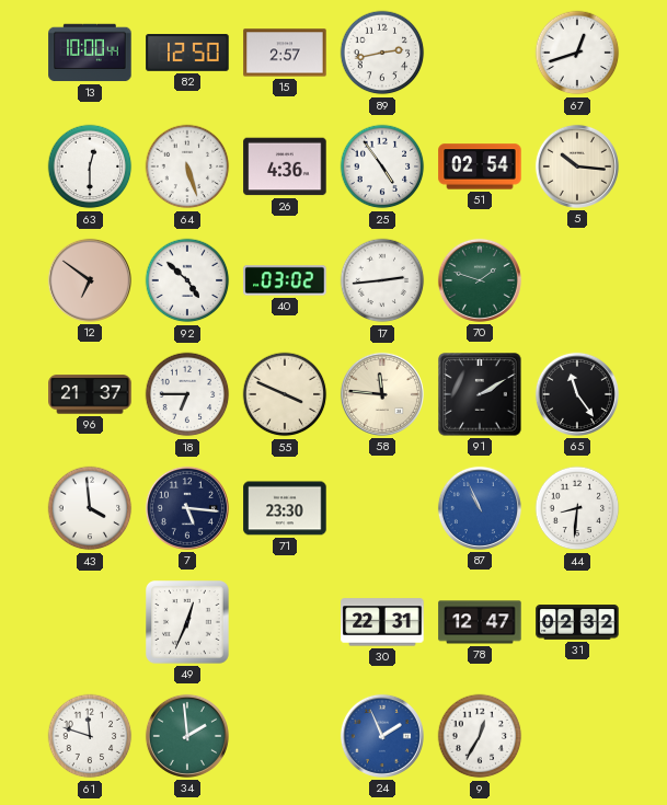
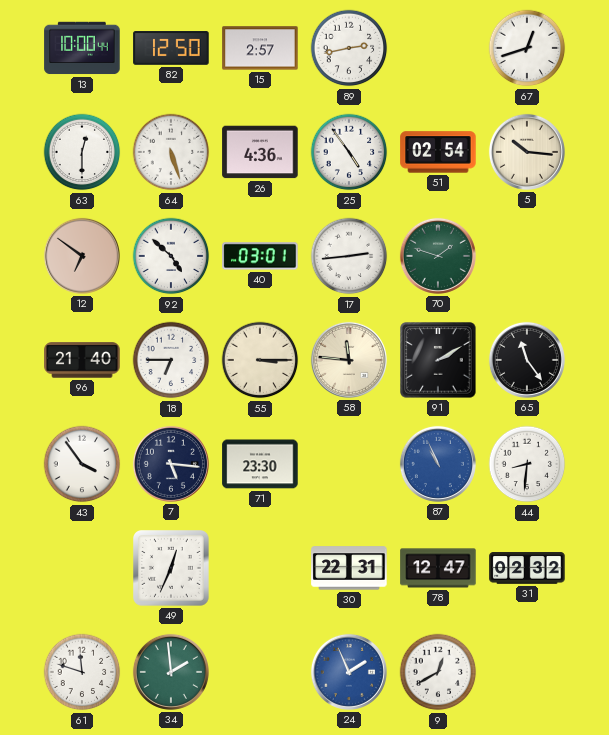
40: 03:02 -> 03:01 (260, 256)
96: 21:37 -> 21:40 (82, 360)
55: 3:49 -> 3:15 (260, 360)
43: 3:59 -> 3:54 (82, 464)
9: 12:35 -> 12:40 (438, 672)
